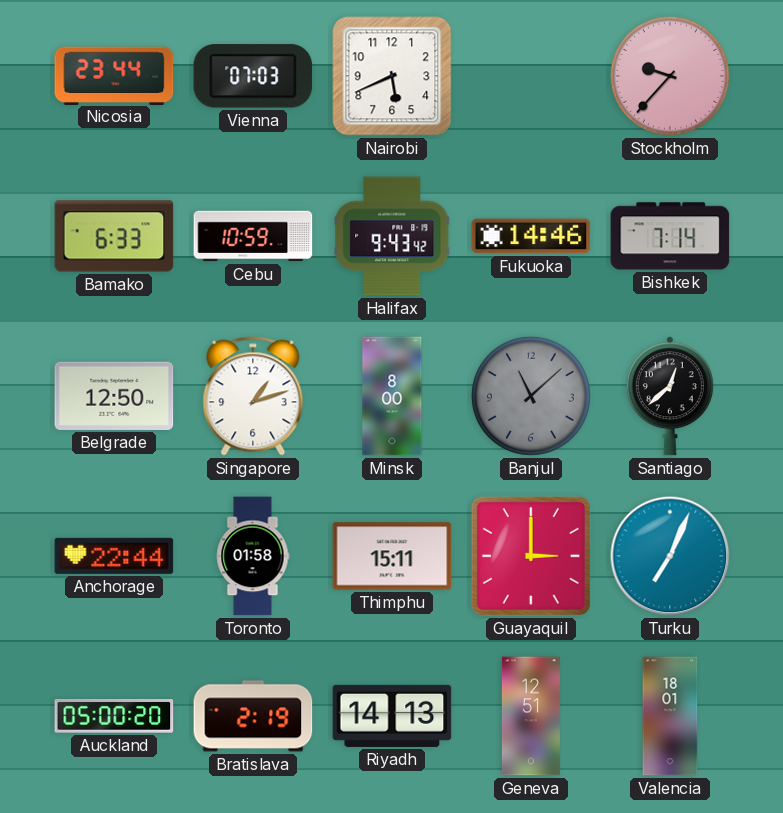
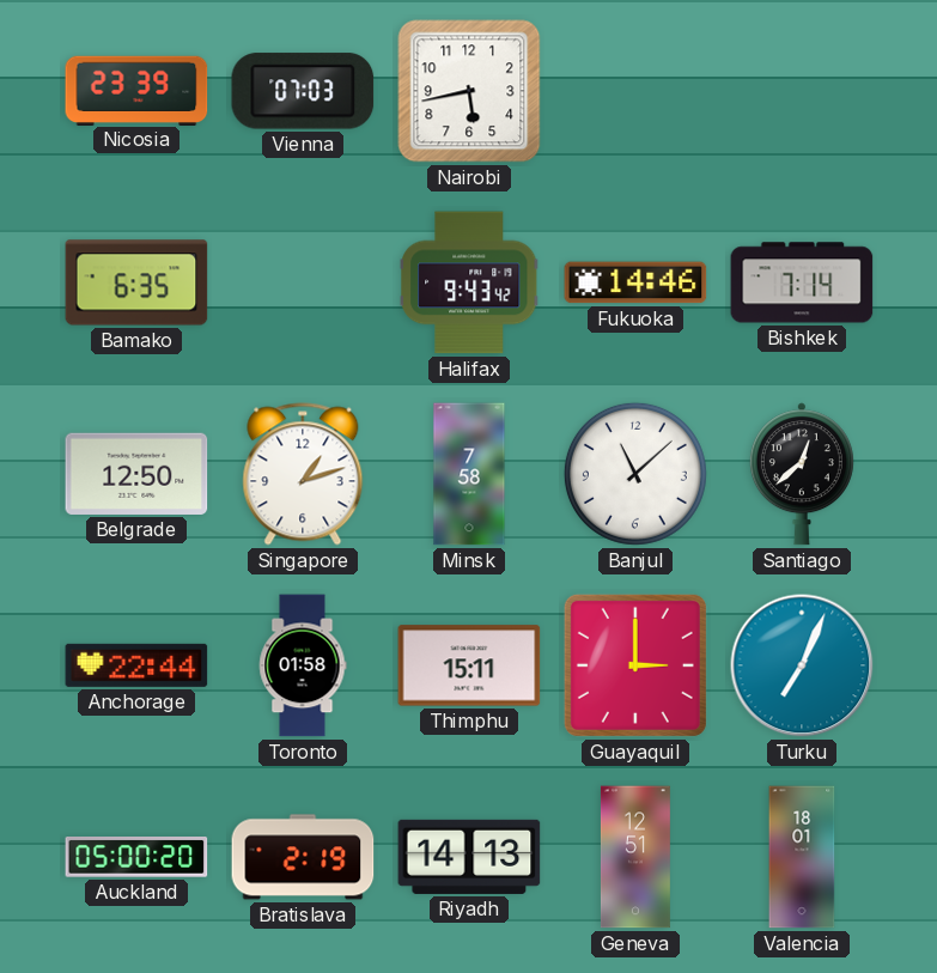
Nicosia: 23:44 -> 23:39 (136, 90)
Nairobi: 5:41 -> 5:43 (469, 91)
Stockholm: 9:37 -> none (670, 76)
Bamako: 6:33 -> 6:35 (136, 282)
Cebu: 10:59 -> none (253, 236)
Minsk: 8:00 -> 7:58 (469, 474)
Banjul dial: grey -> white (635, 474)
